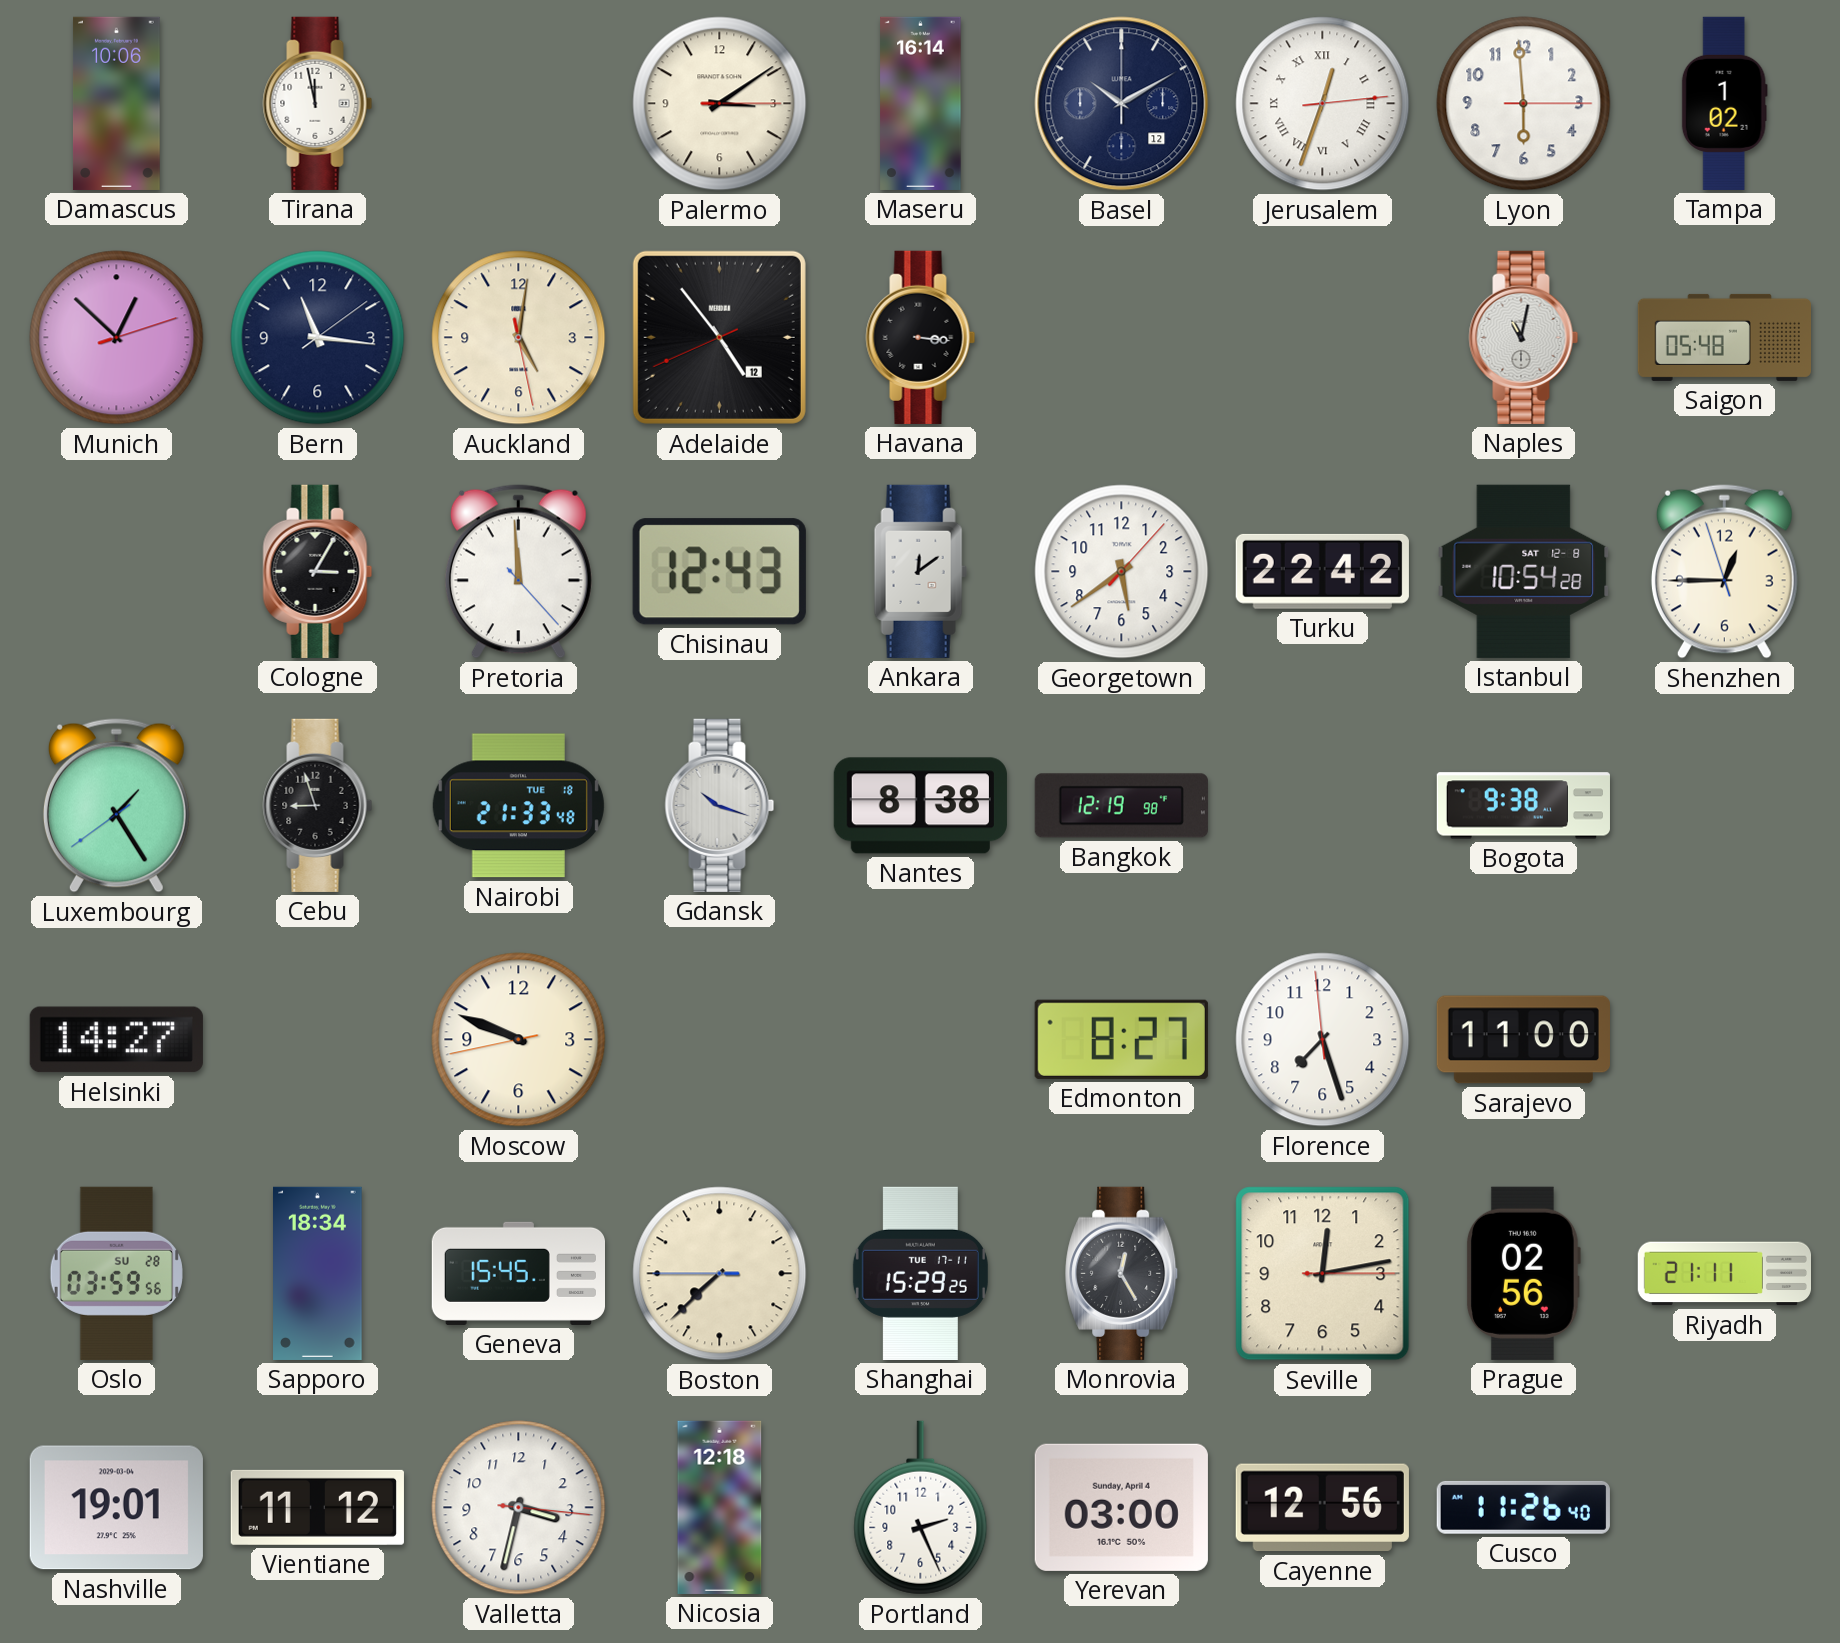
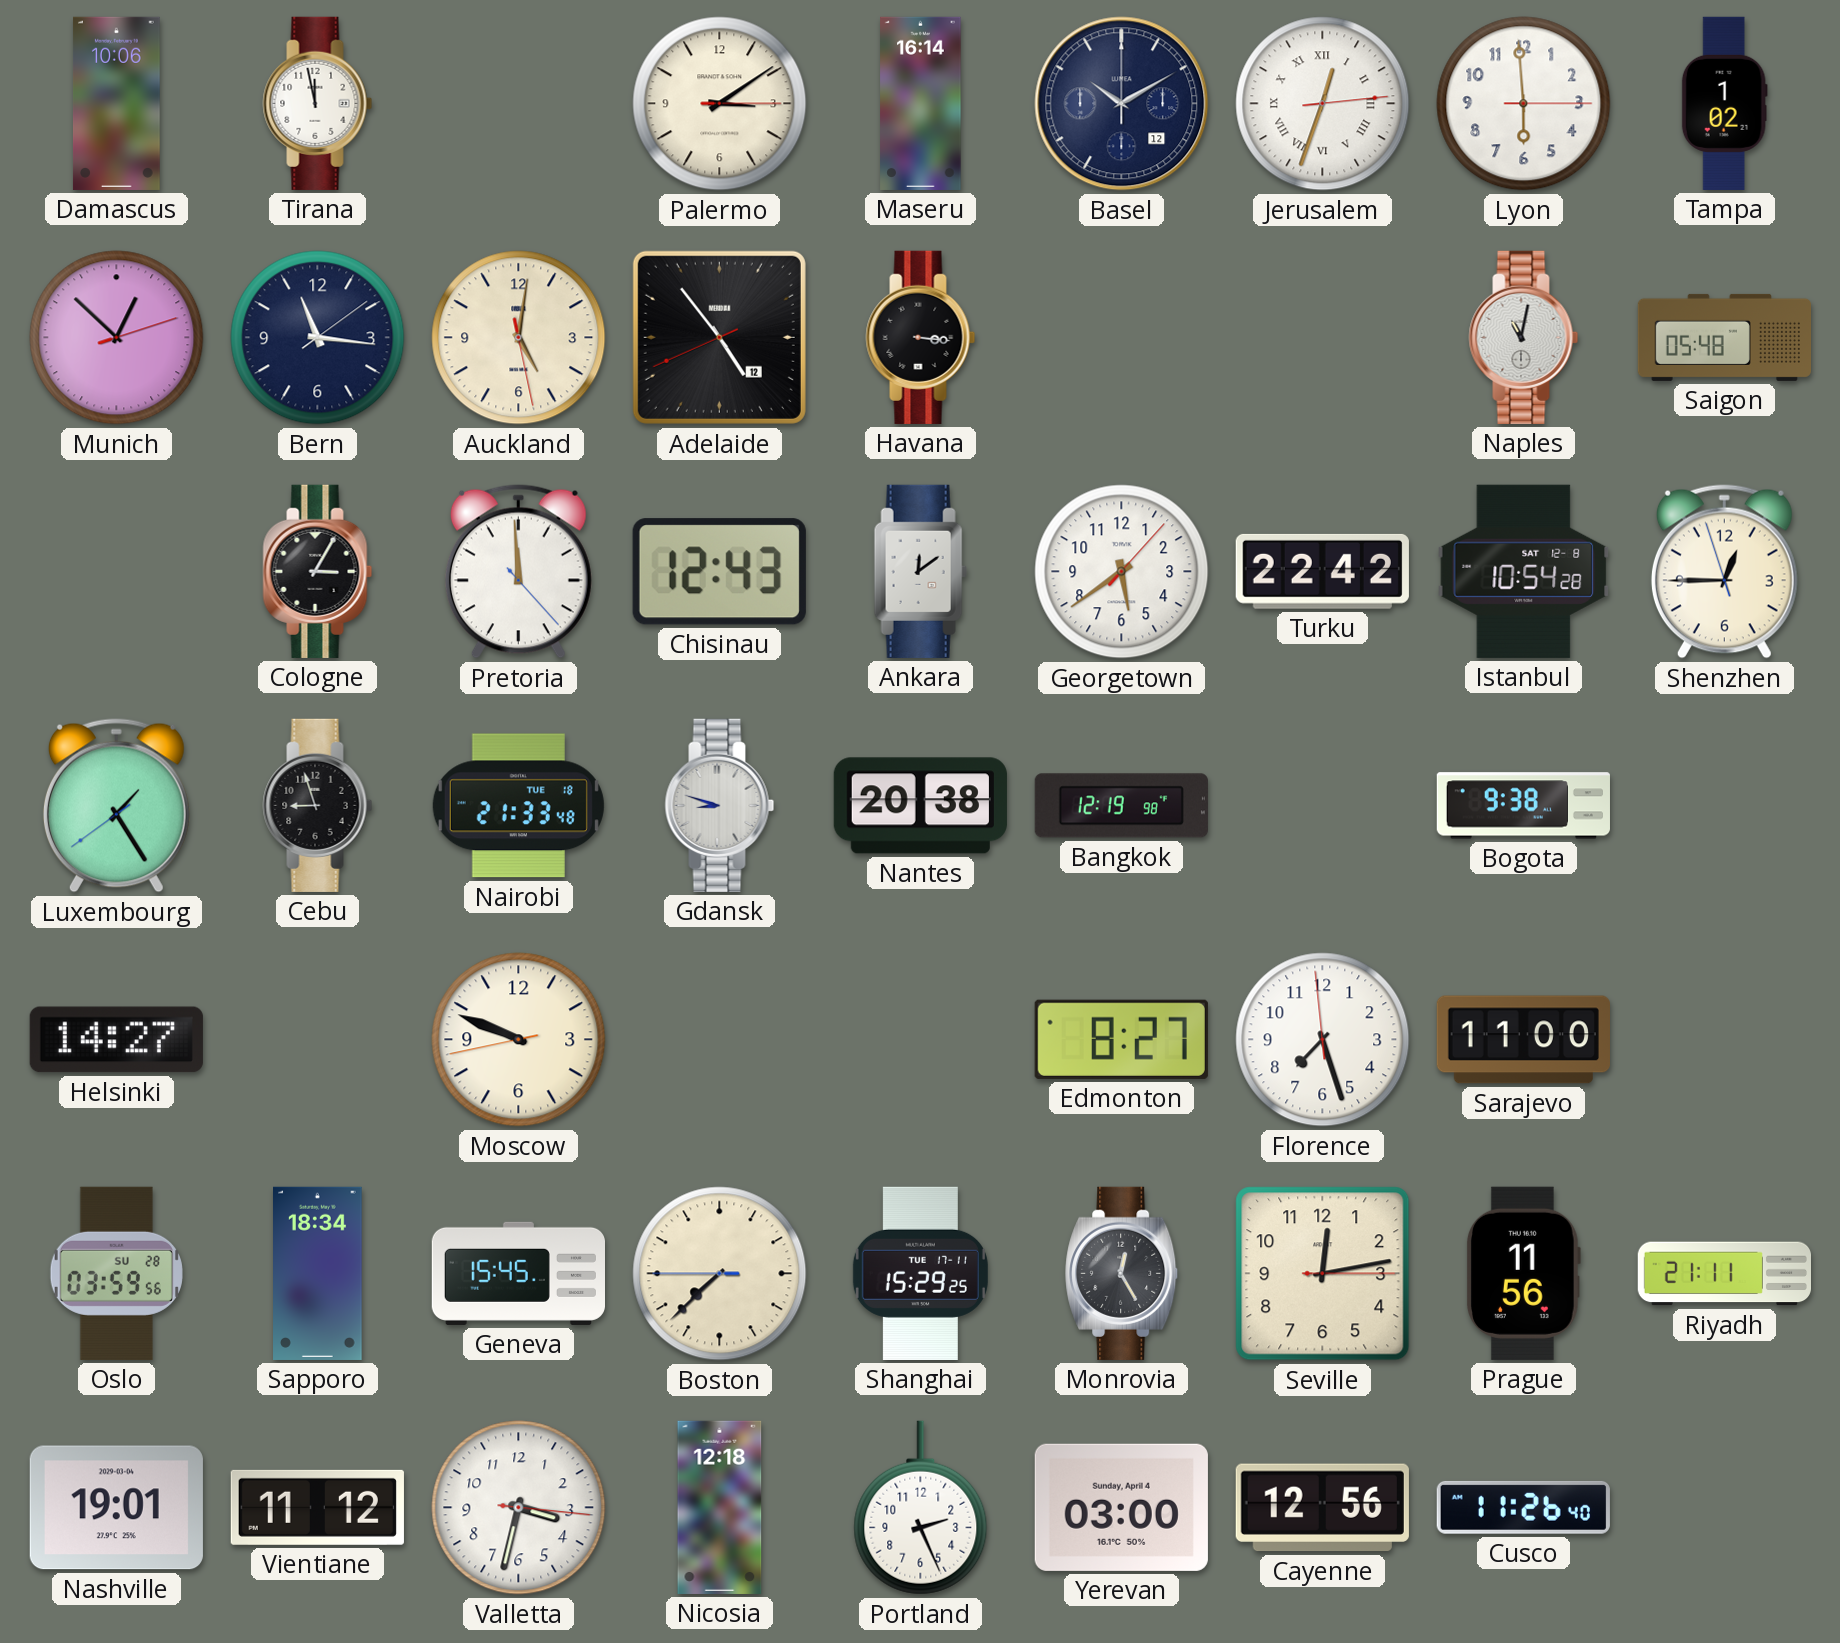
Gdansk: 10:18 -> 8:48 (720, 805)
Nantes: 8:38 -> 20:38 (920, 806)
Prague: 02:56 -> 11:56 (1523, 1273)
